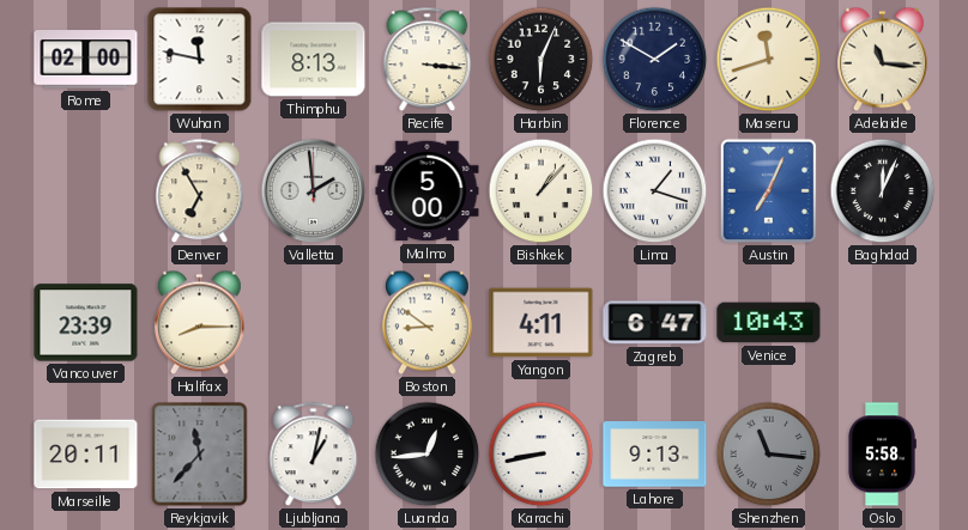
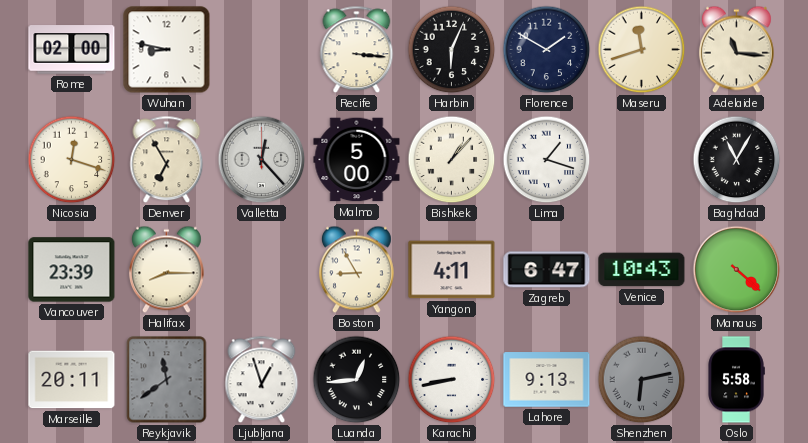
Wuhan: 11:47 -> 8:47 (167, 50)
Thimphu: 8:13 -> none (314, 60)
Nicosia: none -> 12:18 (72, 160)
Valletta: 1:59 -> 12:23 (262, 160)
Austin: 7:04 -> none (768, 190)
Baghdad: 12:04 -> 11:05 (737, 160)
Boston: 8:51 -> 8:55 (356, 270)
Manaus: none -> 4:22 (737, 270)
Reykjavik: 11:37 -> 11:39 (167, 380)
Ljubljana: 1:02 -> 12:57 (262, 380)
Shenzhen: 11:16 -> 6:13 (642, 380)
